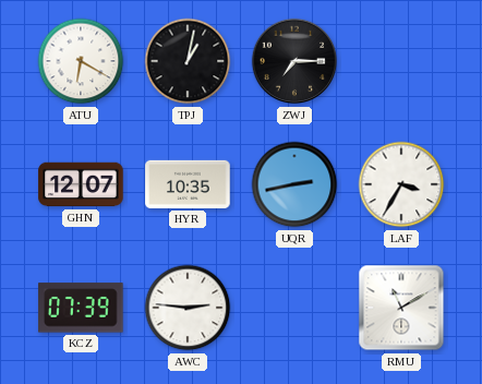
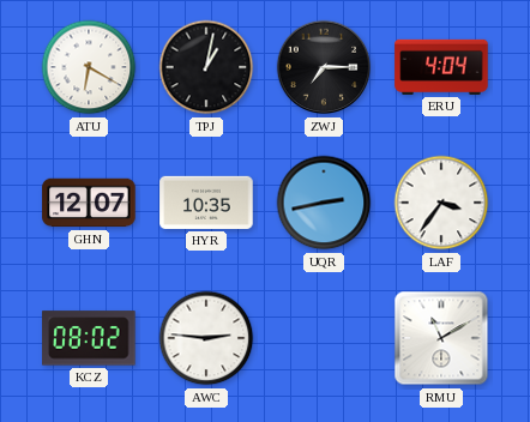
ERU: none -> 4:04 (441, 67)
LAF: 3:35 -> 3:36 (441, 203)
KCZ: 07:39 -> 08:02 (89, 338)
